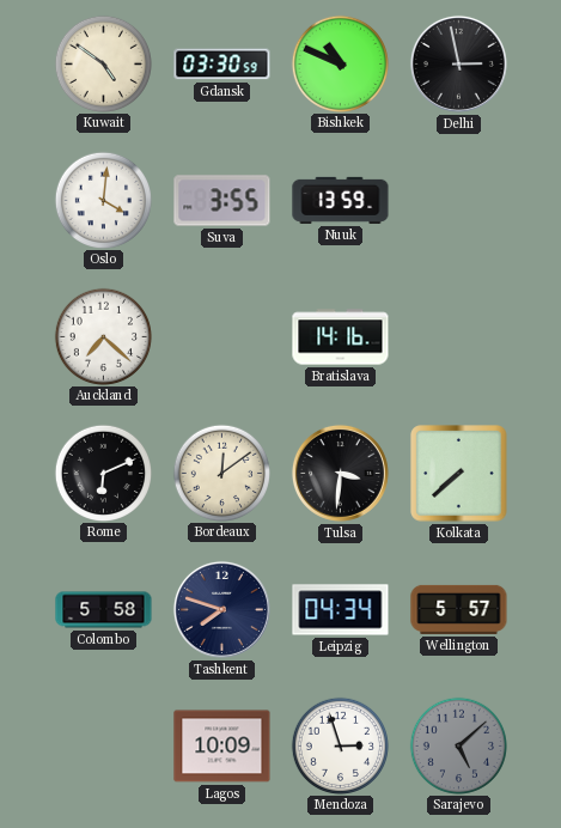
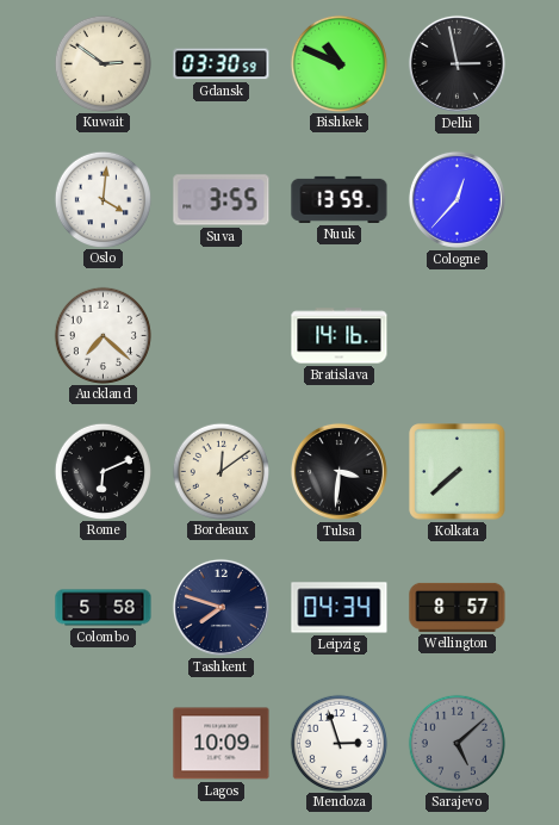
Kuwait: 4:51 -> 2:51 (103, 63)
Cologne: none -> 12:37 (456, 199)
Wellington: 5:57 -> 8:57 (458, 607)
